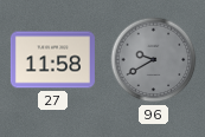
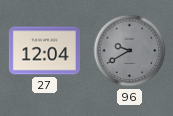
27: 11:58 -> 12:04 (44, 51)
